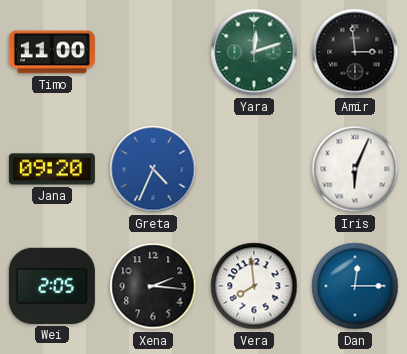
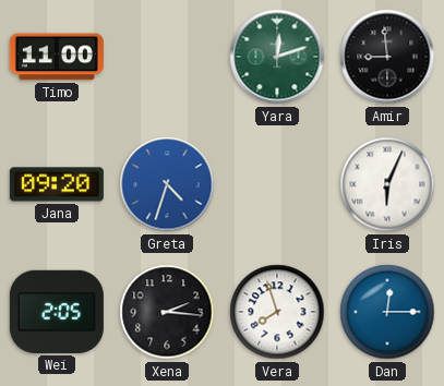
Amir: 2:59 -> 8:59 (387, 57)
Greta: 4:34 -> 4:33 (167, 184)
Vera: 7:59 -> 7:57 (277, 312)
